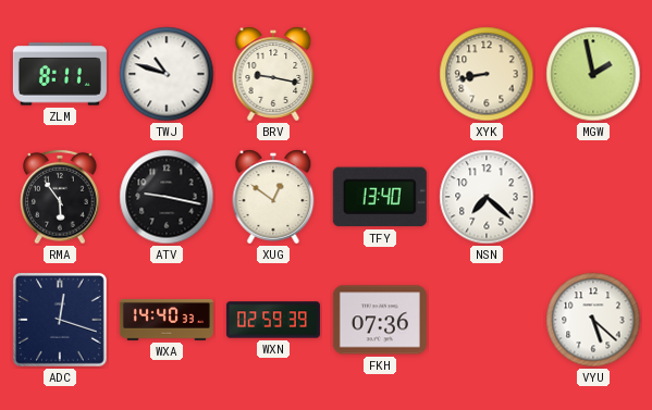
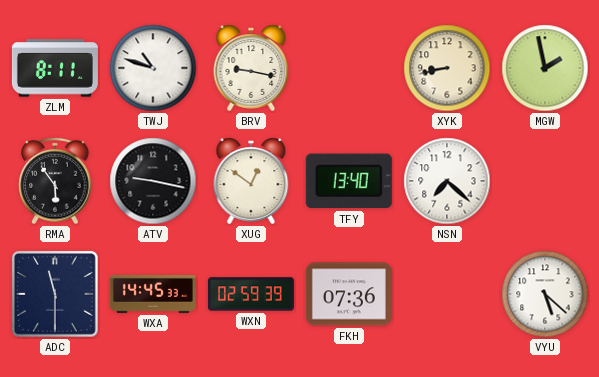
ADC: 12:18 -> 11:30 (56, 295)
WXA: 14:40 -> 14:45 (153, 295)
